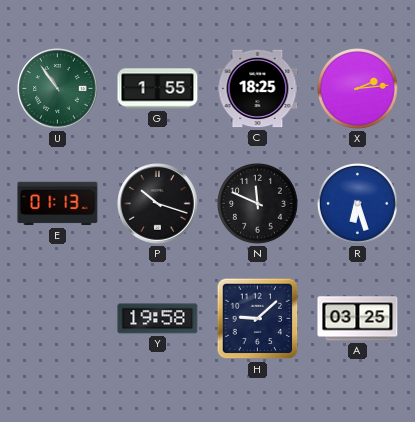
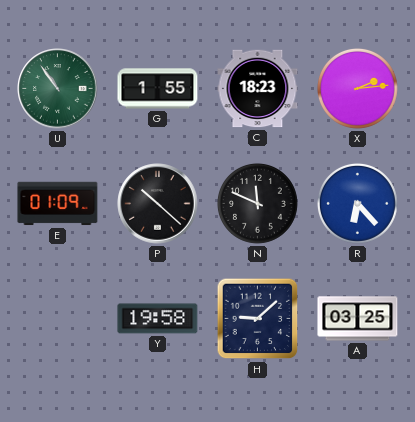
C: 18:25 -> 18:23 (258, 89)
E: 01:13 -> 01:09 (58, 204)
P: 10:18 -> 10:22 (158, 204)
R: 6:27 -> 6:23 (357, 203)
